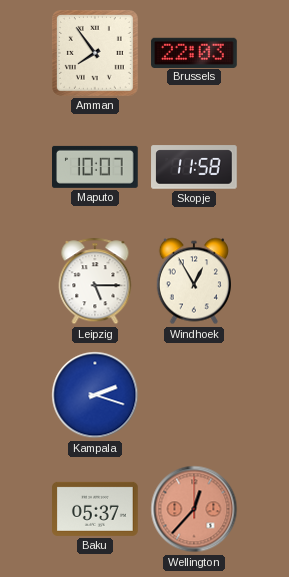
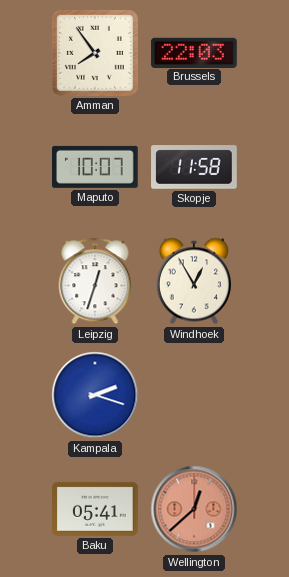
Leipzig: 5:15 -> 12:33 (95, 281)
Baku: 05:37 -> 05:41 (95, 509)
Wellington: 12:37 -> 12:38 (194, 509)
